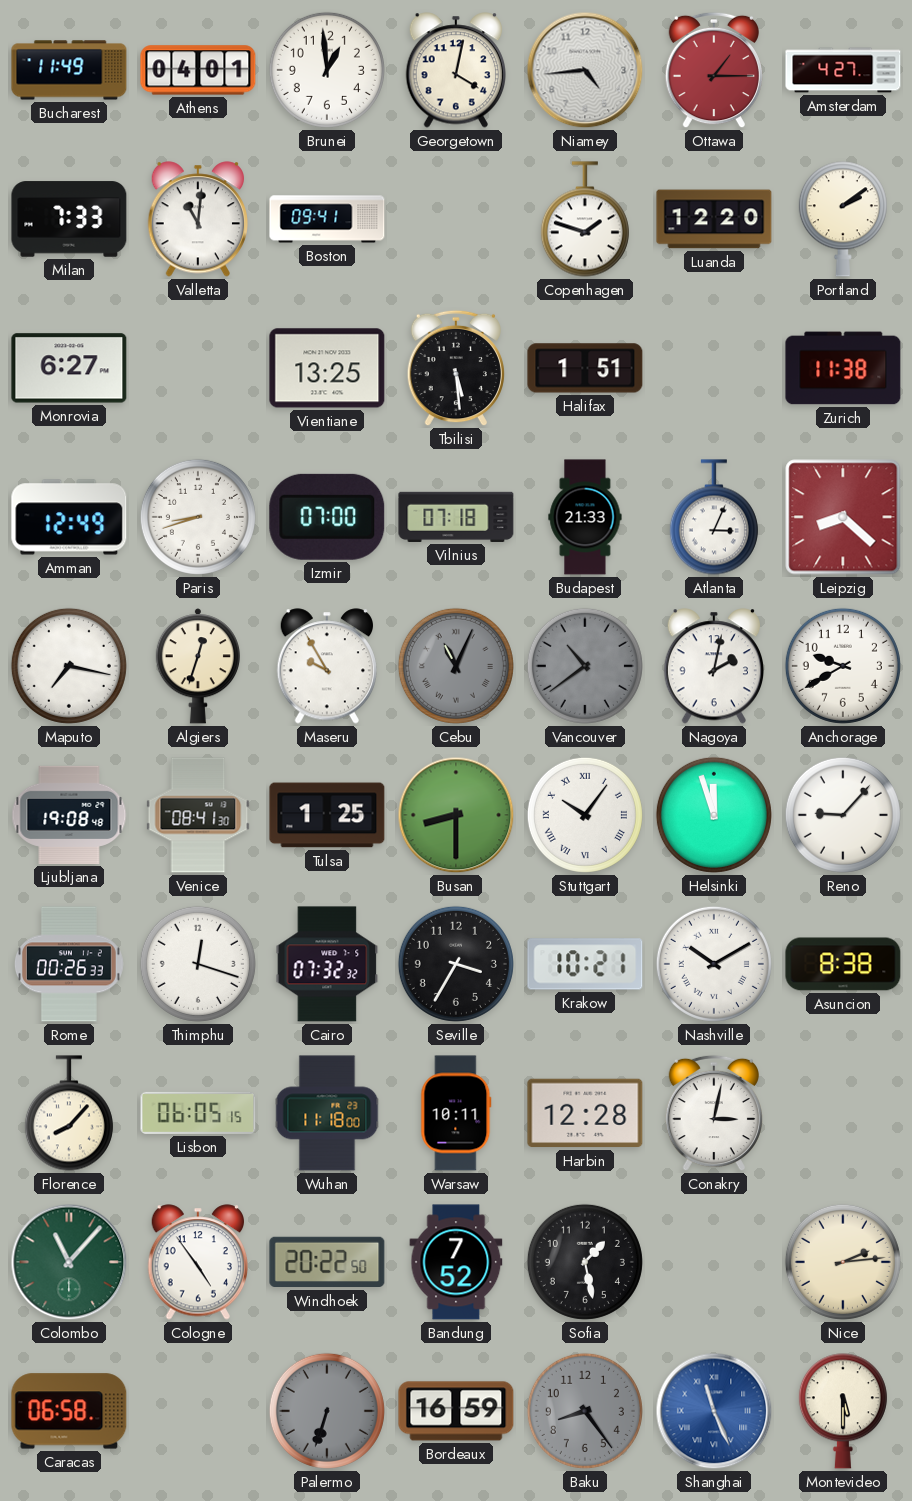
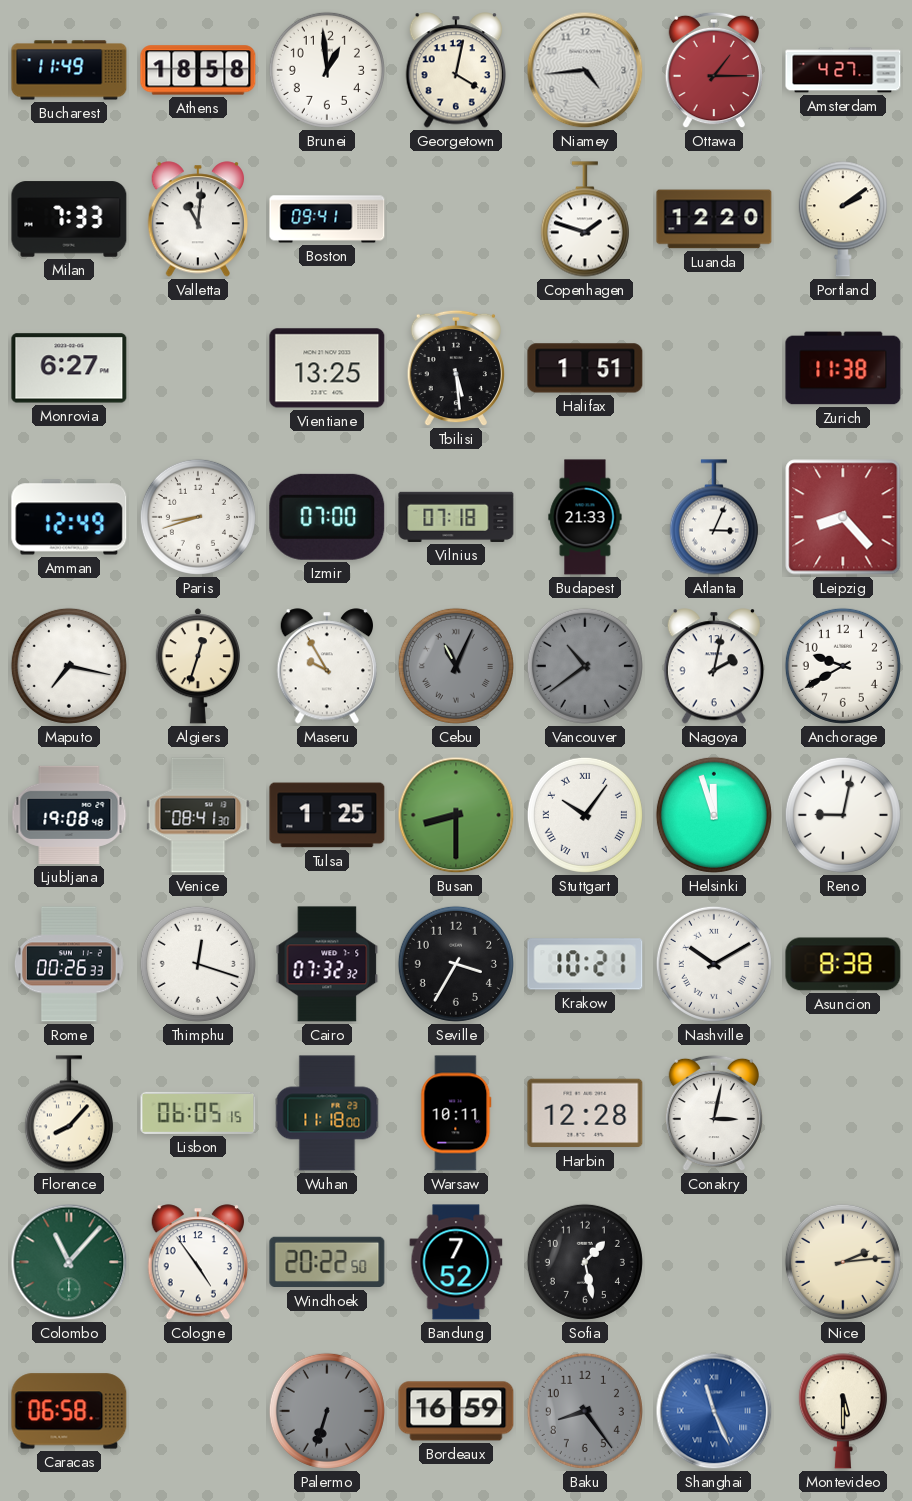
Athens: 04:01 -> 18:58 (198, 70)
Leipzig: 8:22 -> 8:23 (843, 517)
Reno: 9:07 -> 9:02 (843, 815)
